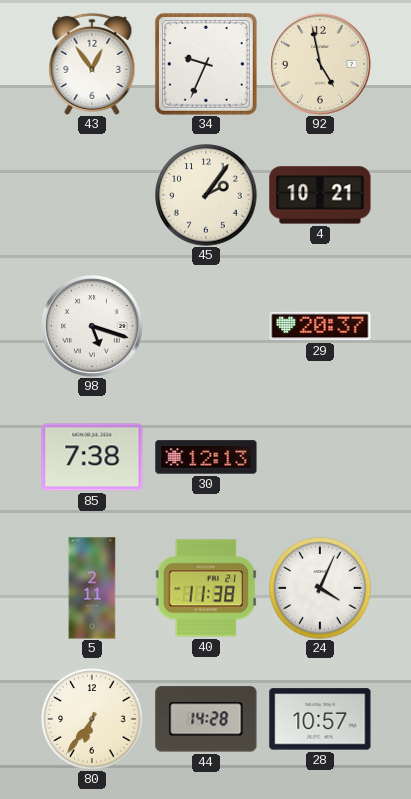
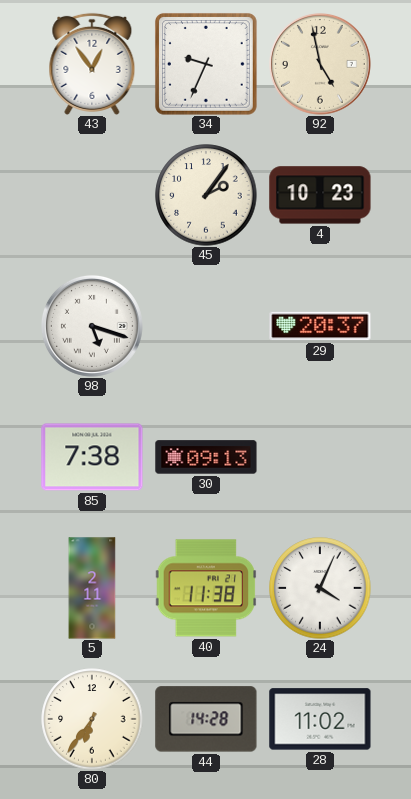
4: 10:21 -> 10:23 (320, 195)
30: 12:13 -> 09:13 (206, 457)
28: 10:57 -> 11:02 (320, 719)
